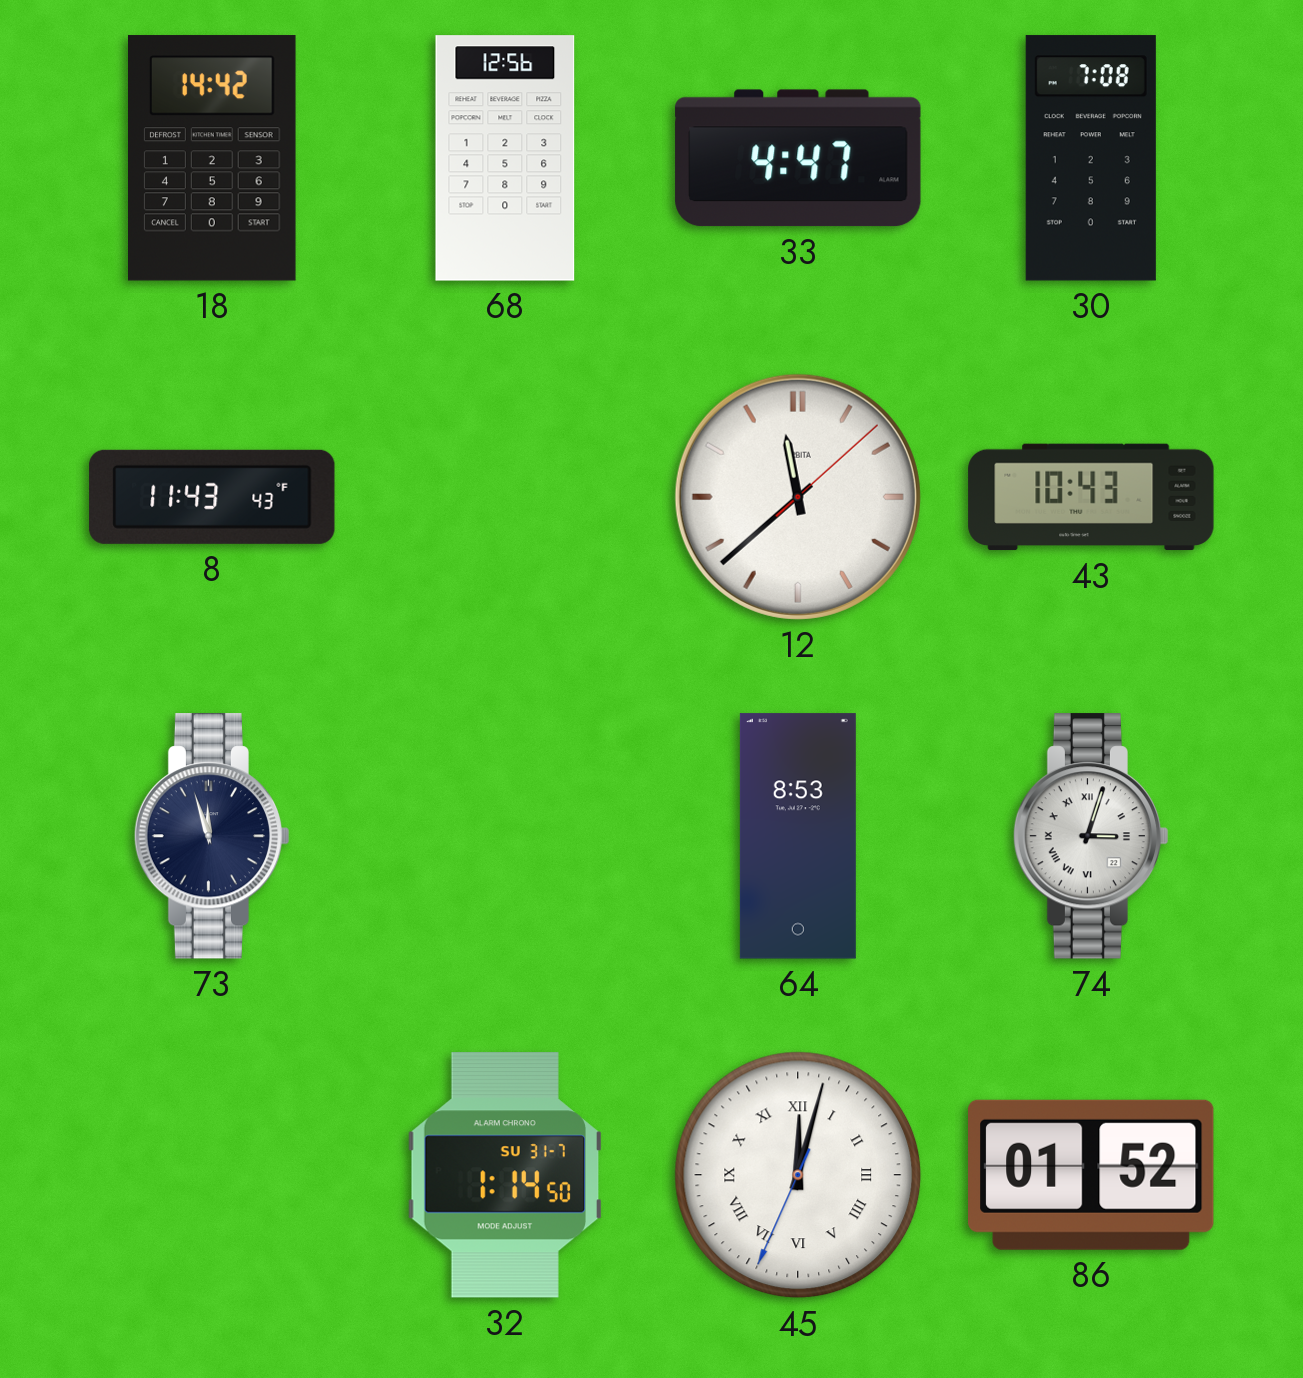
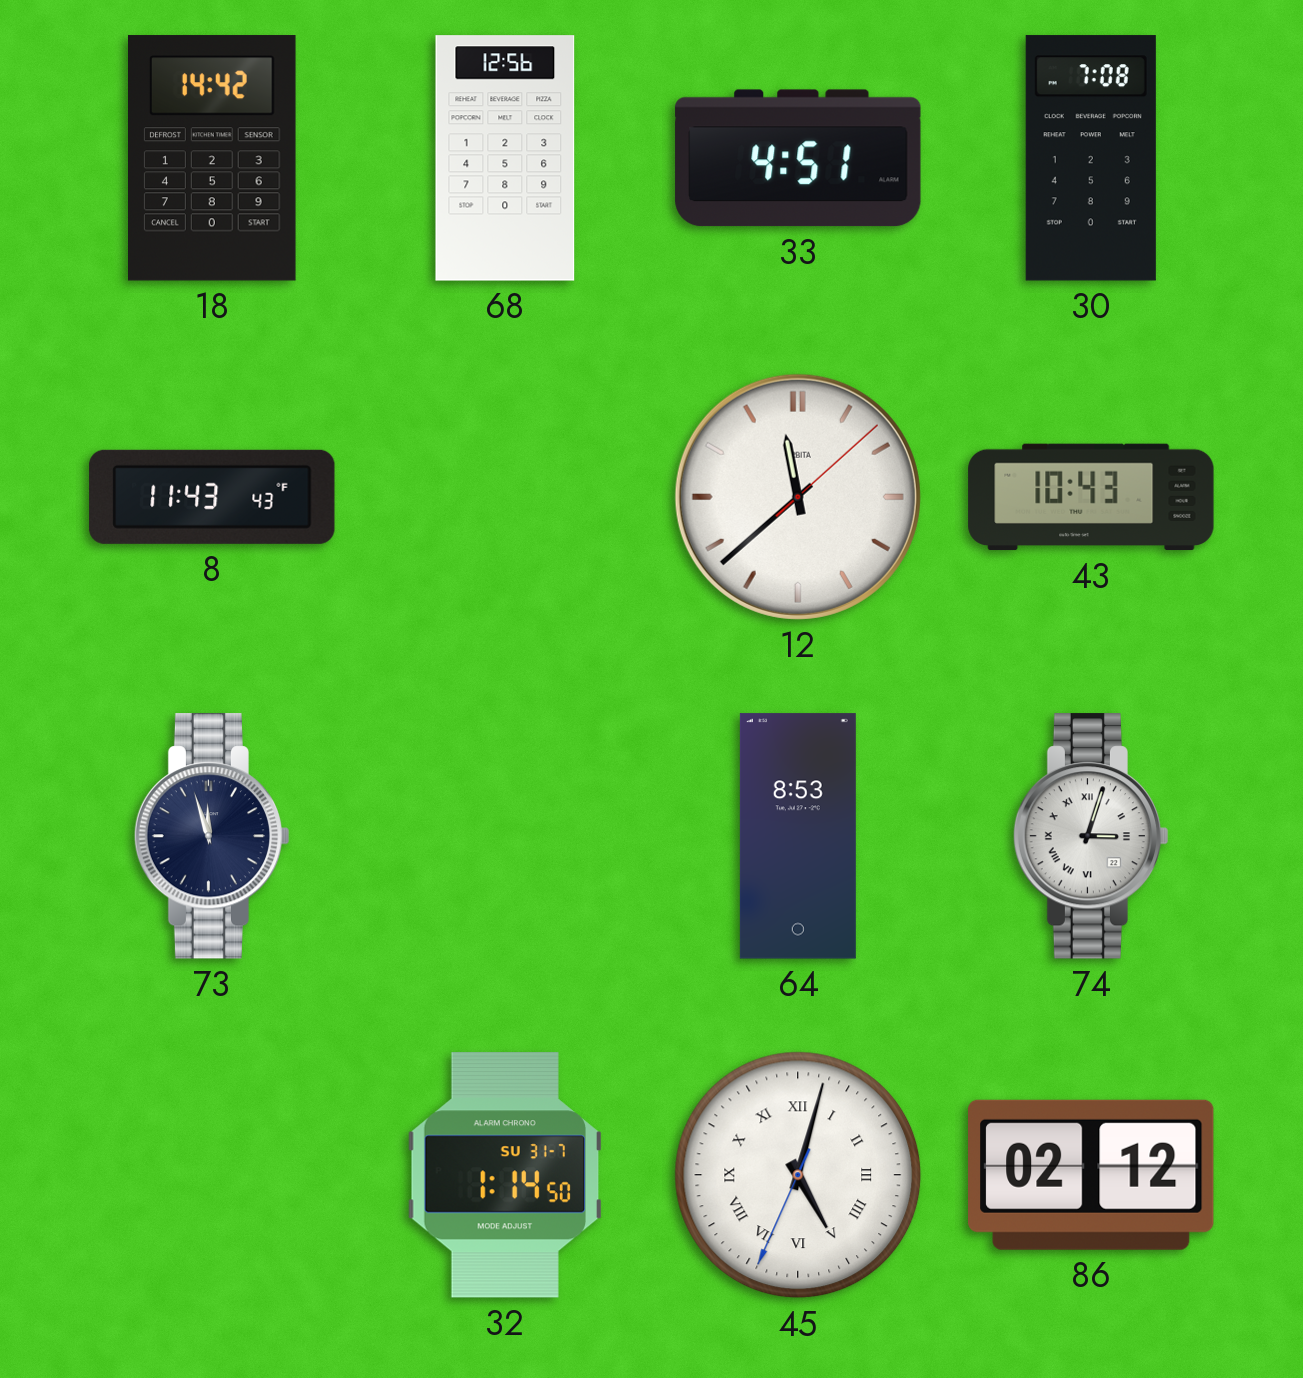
33: 4:47 -> 4:51 (798, 158)
45: 12:02 -> 5:02 (798, 1175)
86: 01:52 -> 02:12 (1092, 1175)
